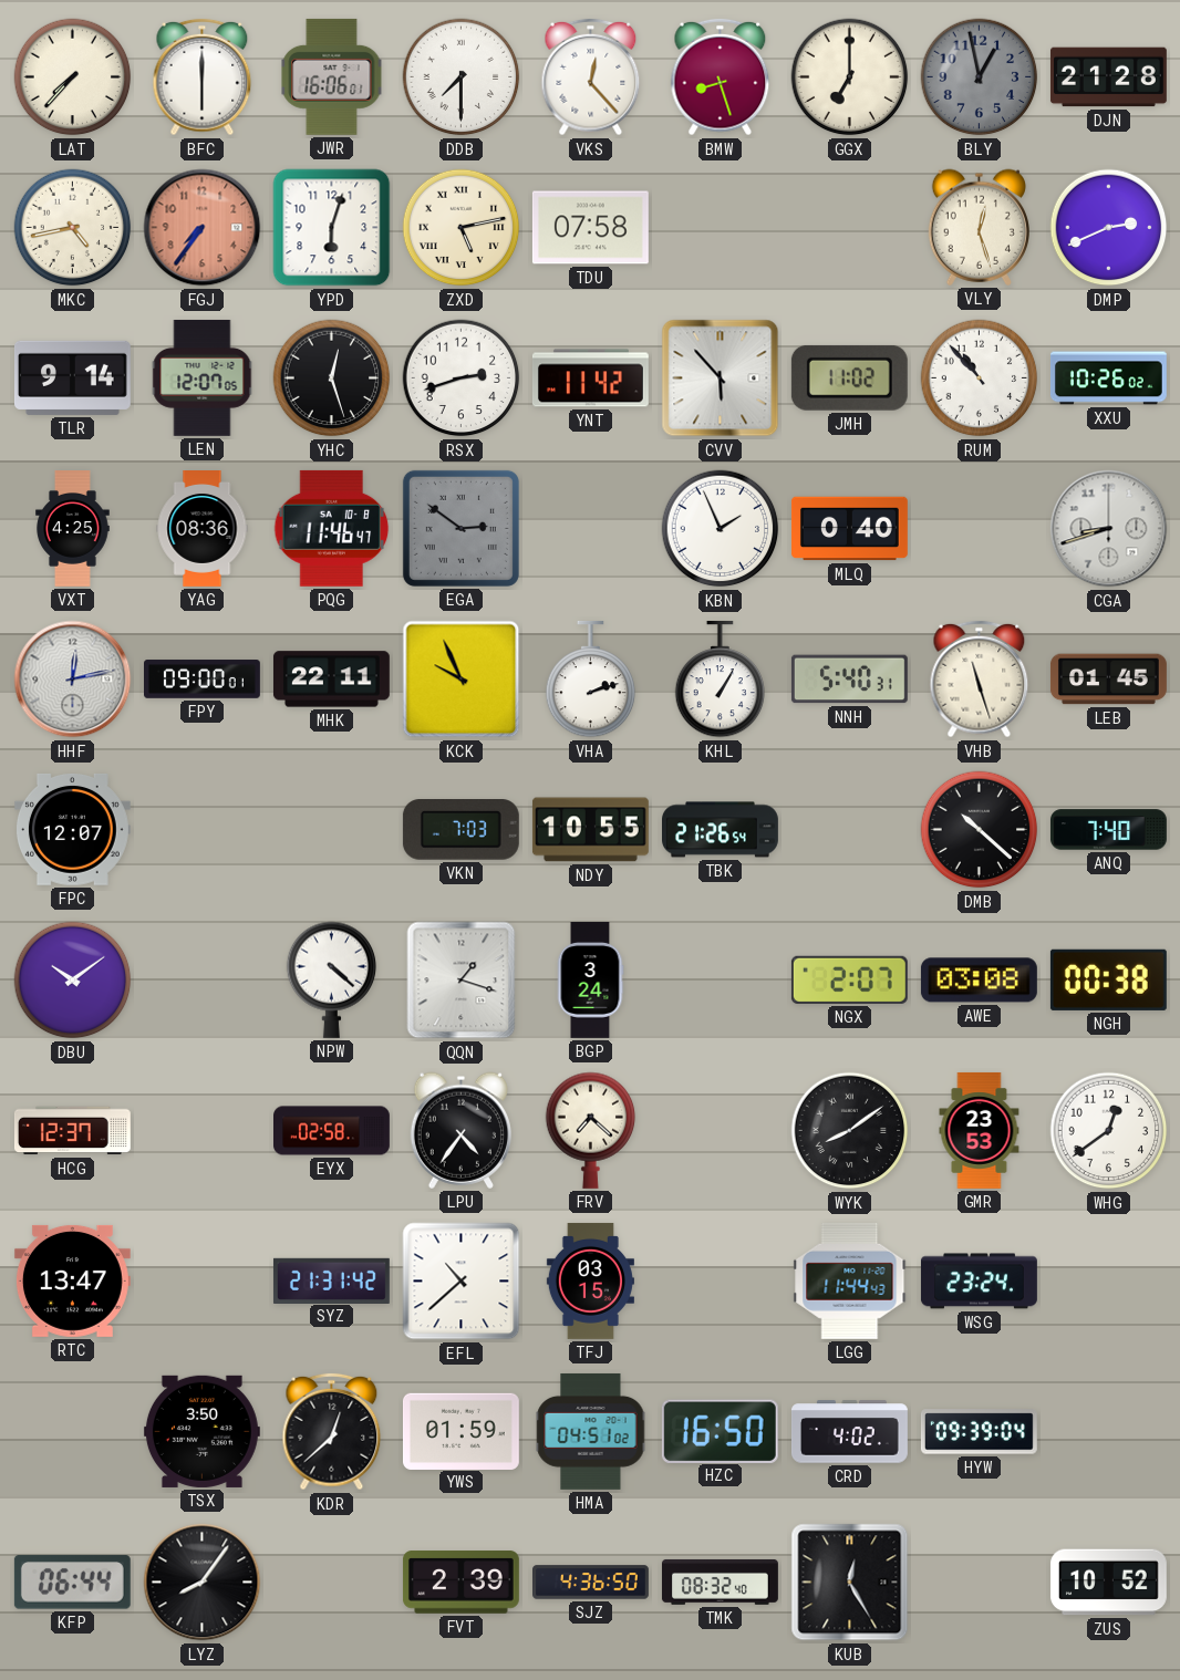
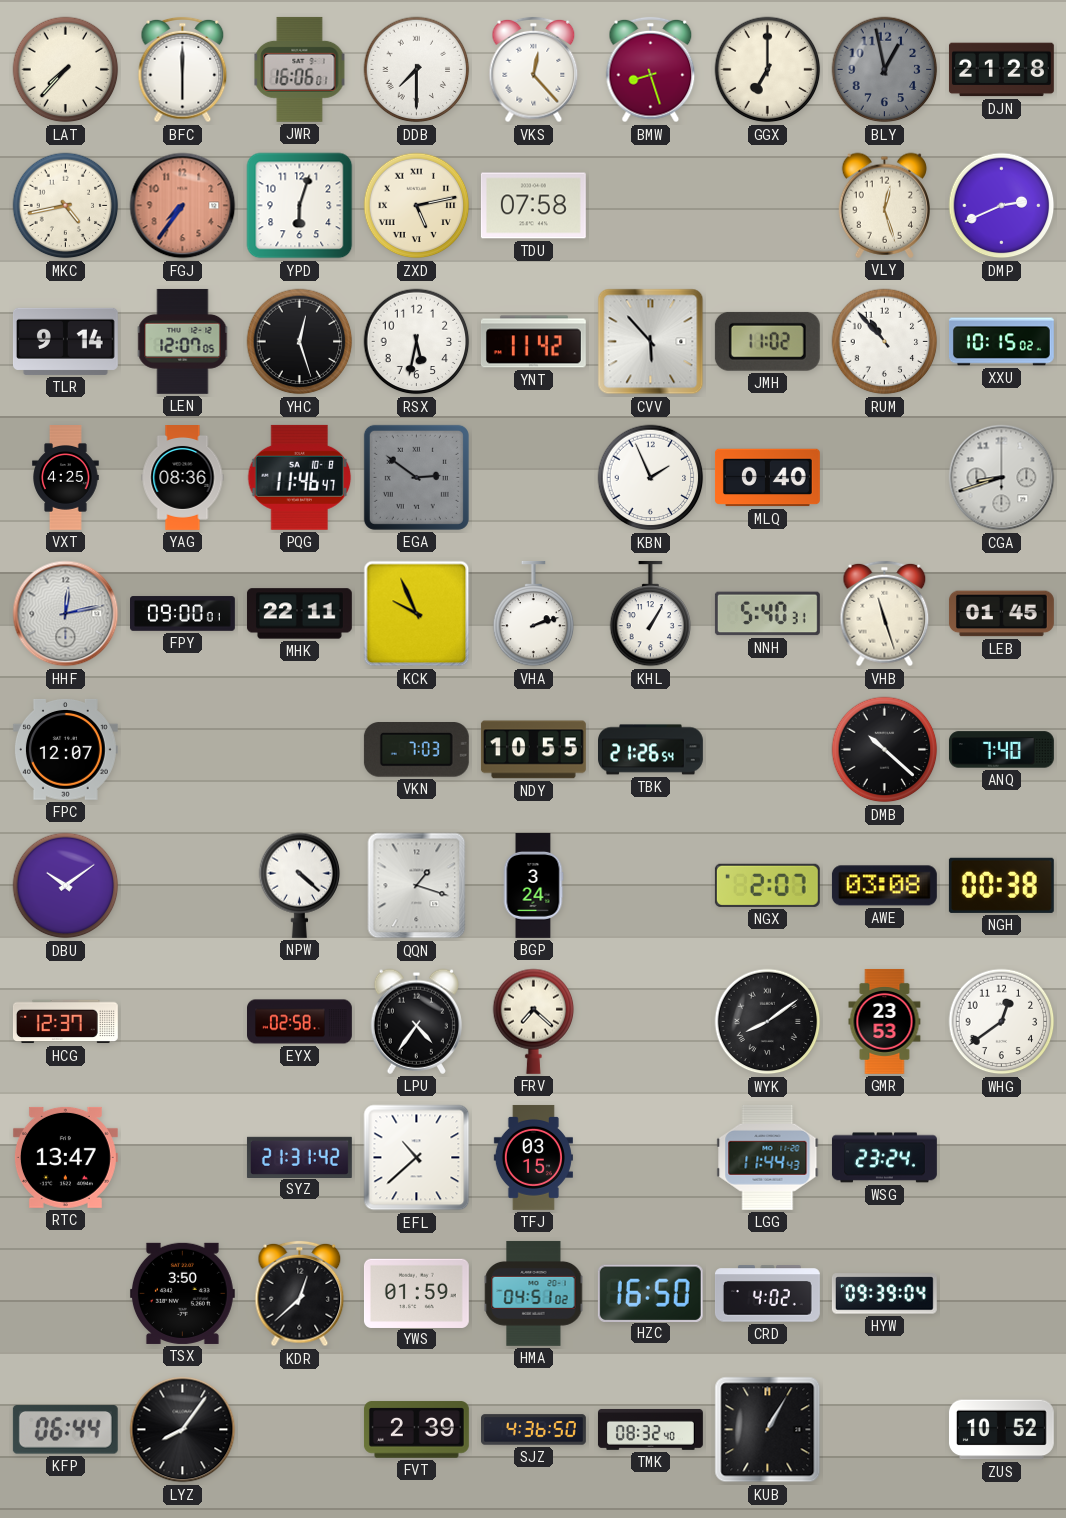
RSX: 2:42 -> 5:32 (417, 342)
XXU: 10:26 -> 10:15 (1001, 342)
KUB: 12:25 -> 1:05 (768, 1430)
